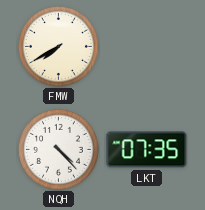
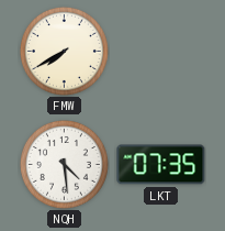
NQH: 4:23 -> 4:29 (64, 164)
